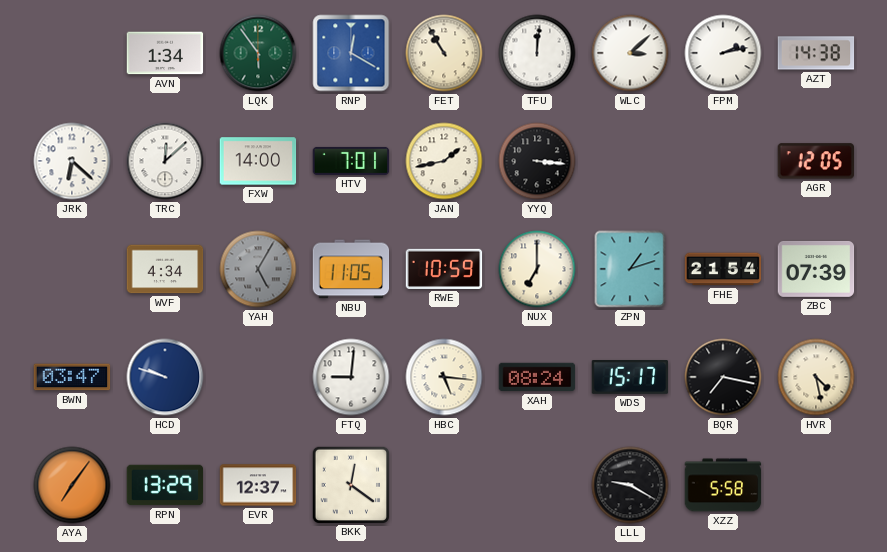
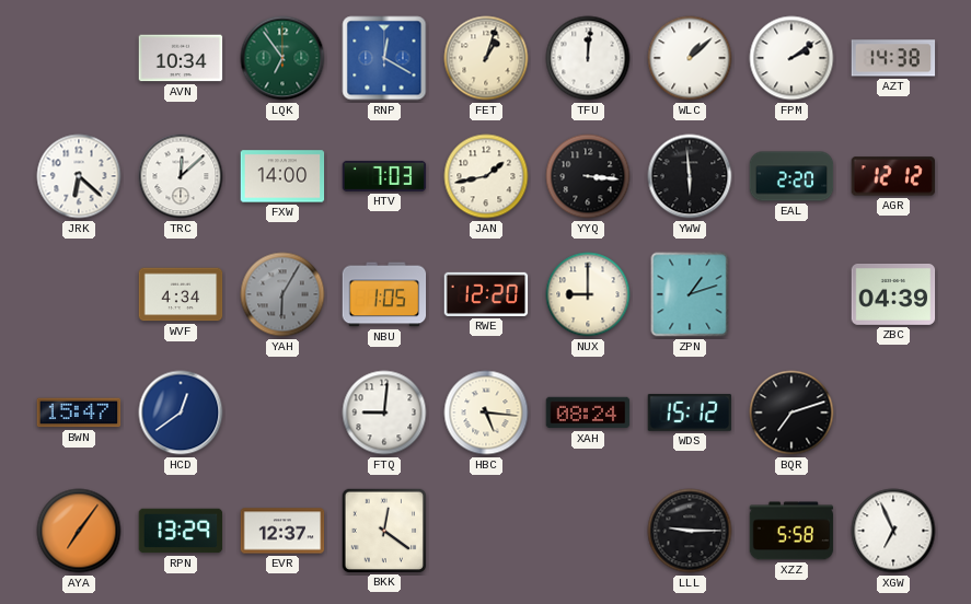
AVN: 1:34 -> 10:34 (181, 58)
LQK: 5:54 -> 6:54 (282, 58)
FET: 10:55 -> 1:03 (486, 58)
WLC: 3:08 -> 1:08 (690, 58)
FPM: 2:13 -> 2:09 (791, 58)
HTV: 7:01 -> 7:03 (384, 176)
YWW: none -> 5:59 (690, 176)
EAL: none -> 2:20 (791, 176)
AGR: 12:05 -> 12:12 (892, 176)
YAH: 5:05 -> 6:05 (282, 294)
NBU: 11:05 -> 1:05 (384, 294)
RWE: 10:59 -> 12:20 (486, 294)
NUX: 7:00 -> 9:00 (588, 294)
FHE: 21:54 -> none (723, 269)
ZBC: 07:39 -> 04:39 (893, 294)
BWN: 03:47 -> 15:47 (79, 413)
HCD: 9:48 -> 12:39 (181, 413)
WDS: 15:17 -> 15:12 (690, 414)
BQR: 7:17 -> 7:12 (791, 413)
HVR: 4:28 -> none (816, 377)
LLL: 9:20 -> 9:15 (690, 531)
XGW: none -> 6:56 (893, 531)
